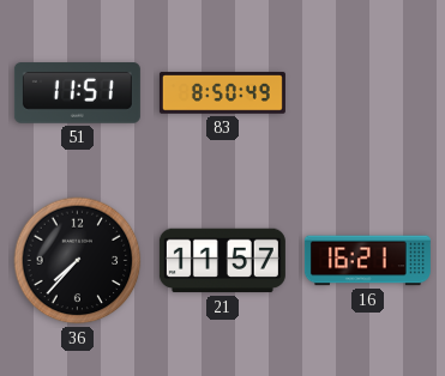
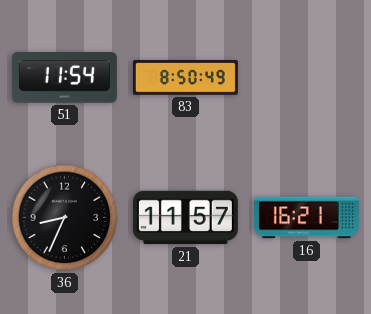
51: 11:51 -> 11:54 (64, 78)
36: 7:37 -> 8:34 (65, 218)
